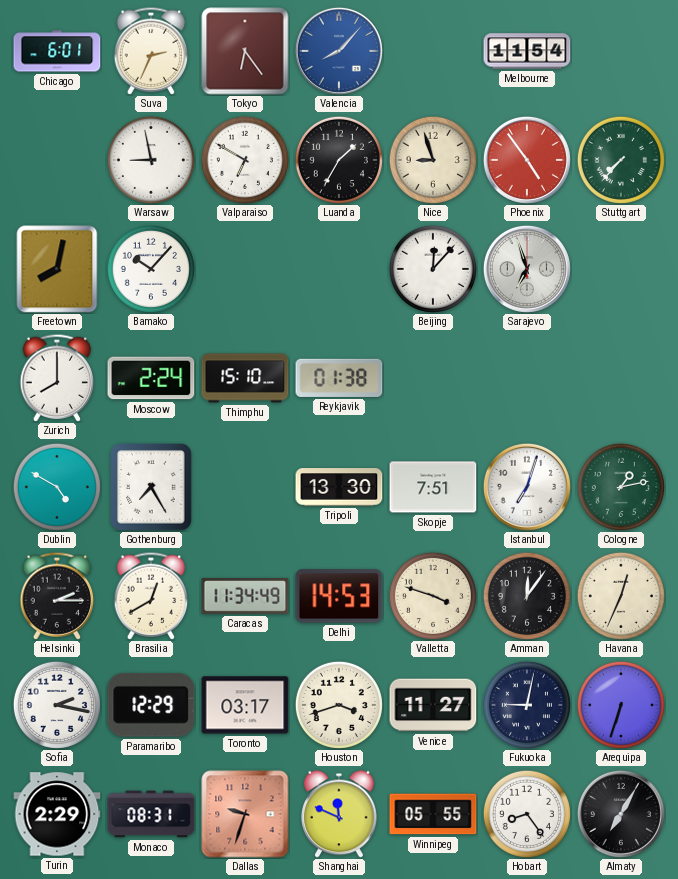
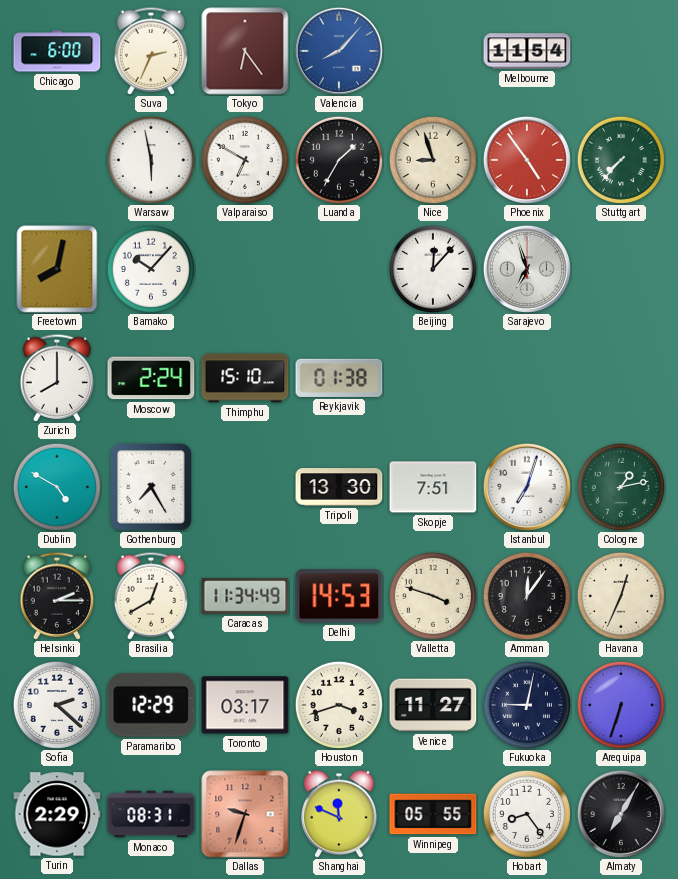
Chicago: 6:01 -> 6:00 (57, 51)
Warsaw: 8:58 -> 5:58 (151, 160)
Sofia: 2:17 -> 2:22 (57, 705)
